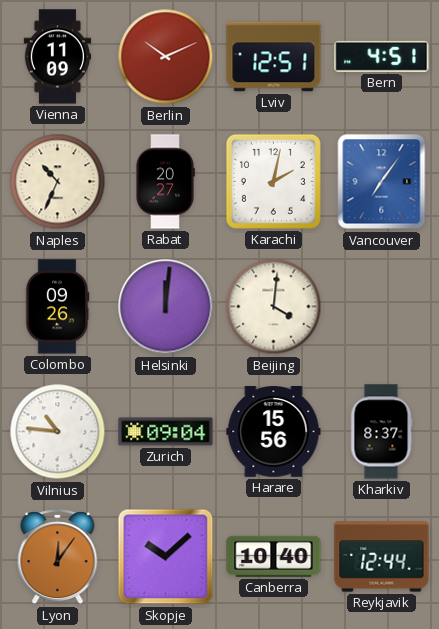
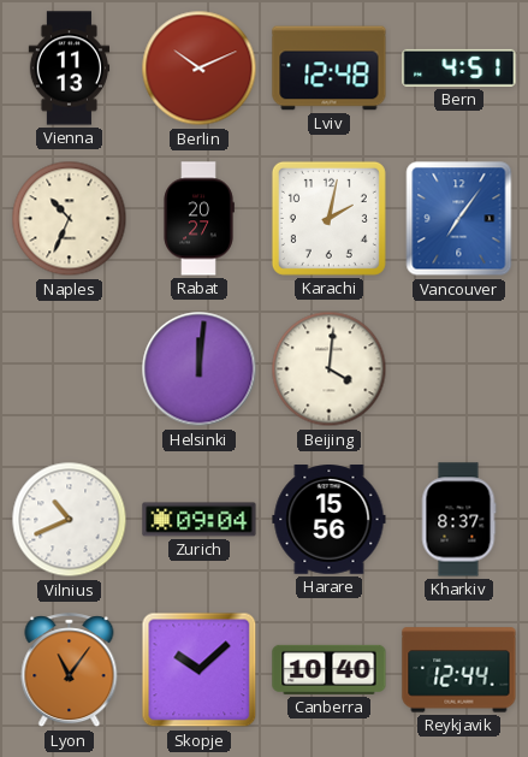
Vienna: 11:09 -> 11:13 (70, 69)
Lviv: 12:51 -> 12:48 (330, 69)
Colombo: 09:26 -> none (57, 307)
Vilnius: 10:46 -> 10:41 (70, 520)
Lyon: 12:06 -> 11:06 (70, 670)
